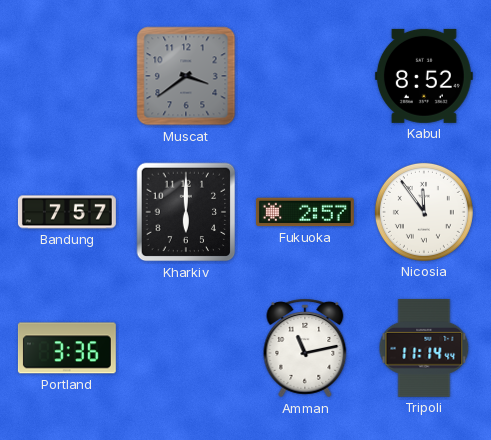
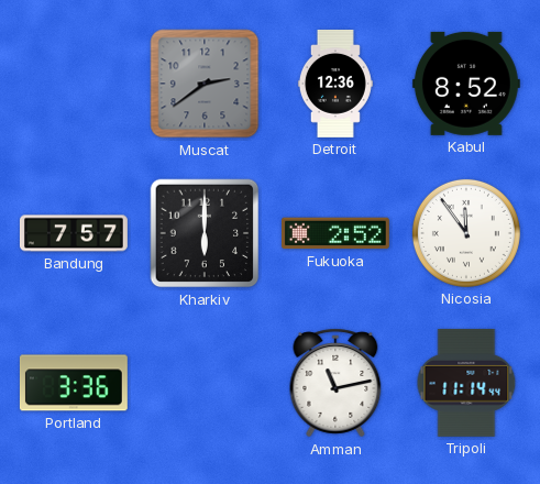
Muscat: 3:39 -> 2:39 (205, 84)
Detroit: none -> 12:36 (335, 84)
Fukuoka: 2:57 -> 2:52 (335, 233)
